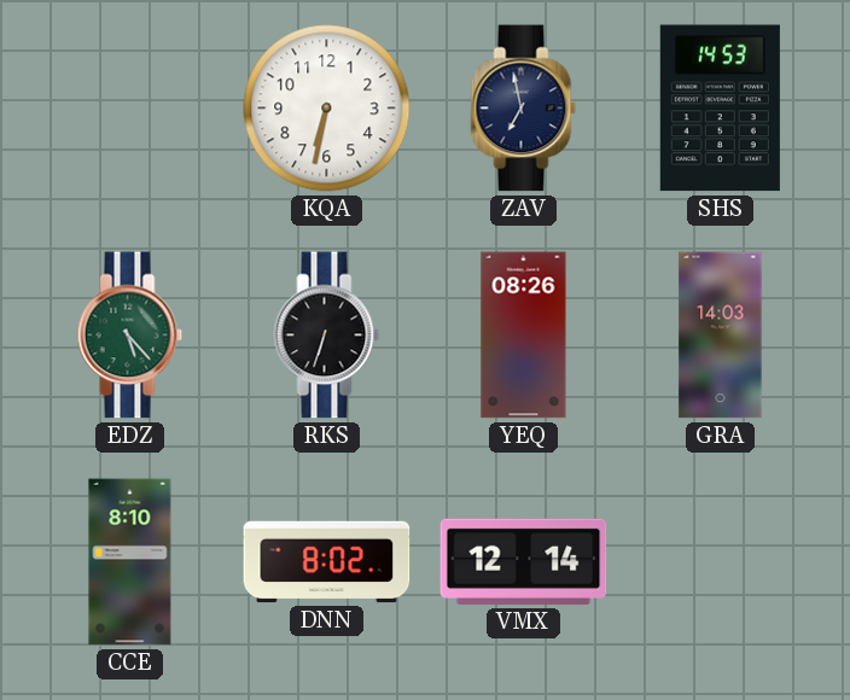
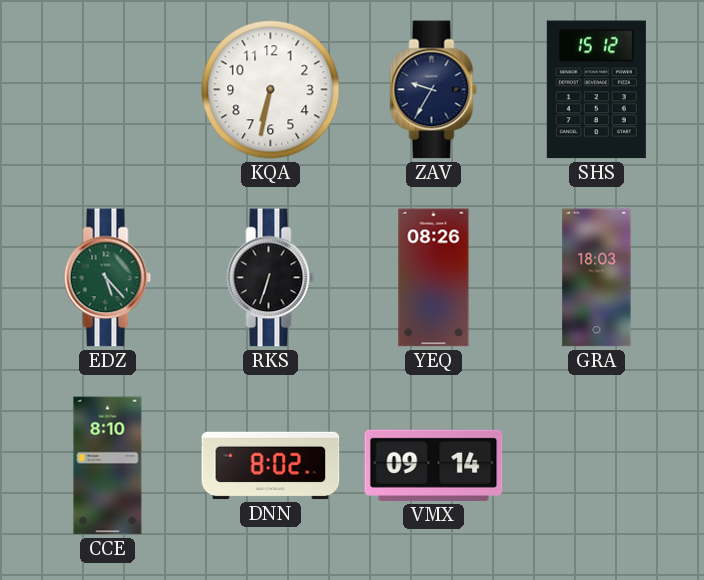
ZAV: 6:58 -> 9:35 (434, 90)
SHS: 14:53 -> 15:12 (596, 90)
GRA: 14:03 -> 18:03 (597, 278)
VMX: 12:14 -> 09:14 (434, 465)
